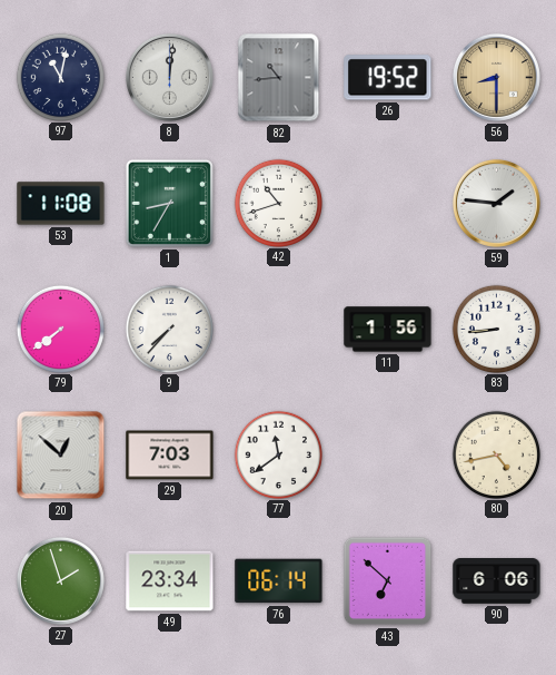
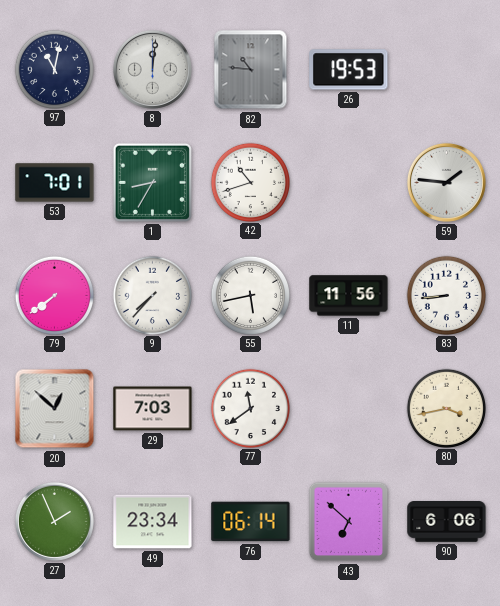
82: 10:44 -> 10:46 (251, 70)
26: 19:52 -> 19:53 (349, 70)
56: 8:30 -> none (496, 77)
53: 11:08 -> 7:01 (55, 183)
55: none -> 5:43 (250, 295)
11: 1:56 -> 11:56 (349, 296)
80: 4:43 -> 3:43 (446, 408)
27: 1:57 -> 1:56 (54, 521)
